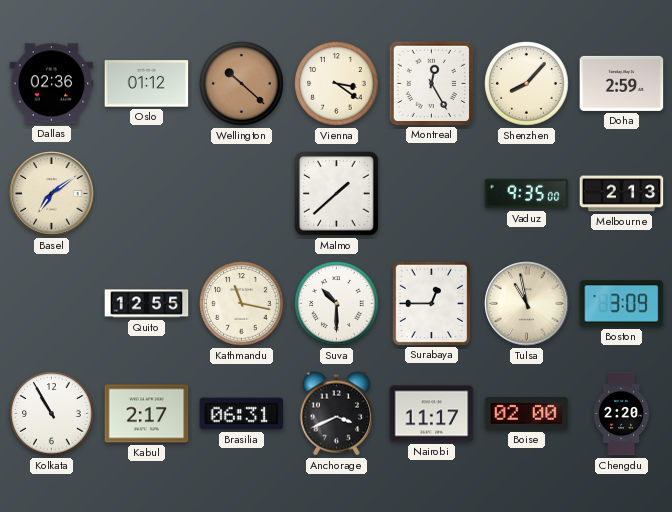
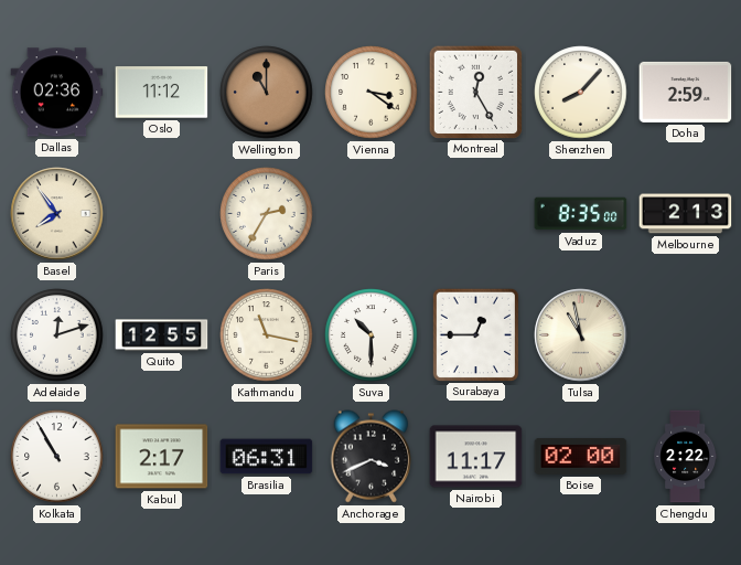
Oslo: 01:12 -> 11:12 (162, 93)
Wellington: 10:22 -> 11:00 (267, 93)
Basel: 7:09 -> 7:54 (57, 214)
Paris: none -> 2:35 (267, 214)
Malmo: 1:38 -> none (337, 194)
Vaduz: 9:35 -> 8:35 (581, 214)
Adelaide: none -> 12:12 (57, 335)
Boston: 3:09 -> none (622, 304)
Chengdu: 2:20 -> 2:22 (686, 457)
